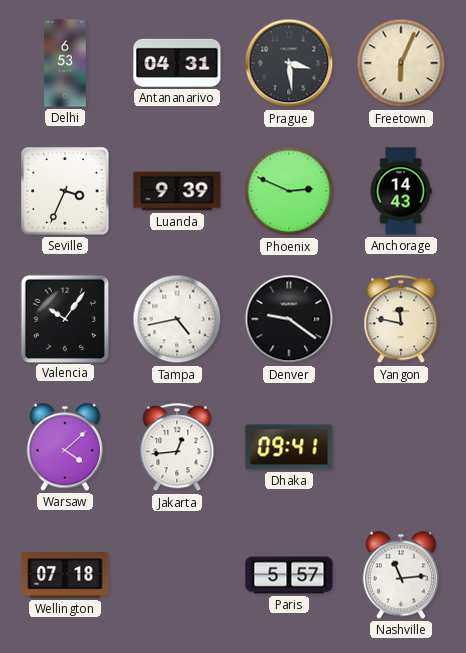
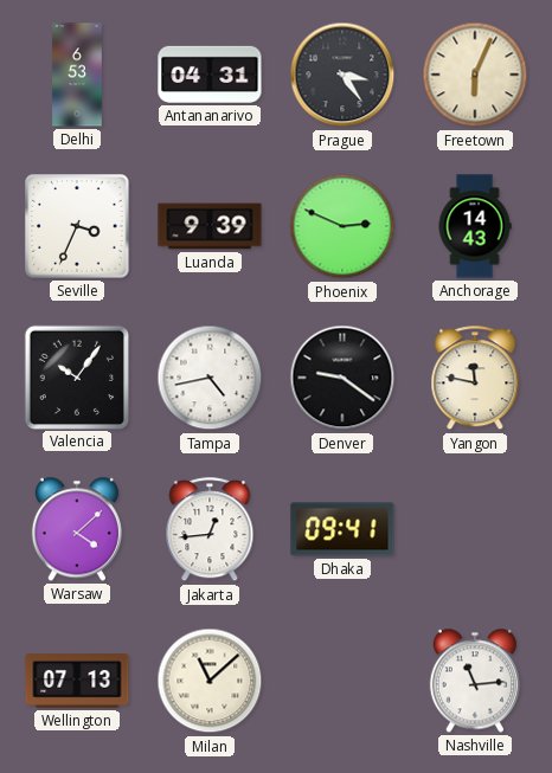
Prague: 3:29 -> 3:24 (342, 75)
Wellington: 07:18 -> 07:13 (77, 681)
Milan: none -> 11:08 (210, 681)
Paris: 5:57 -> none (289, 575)
